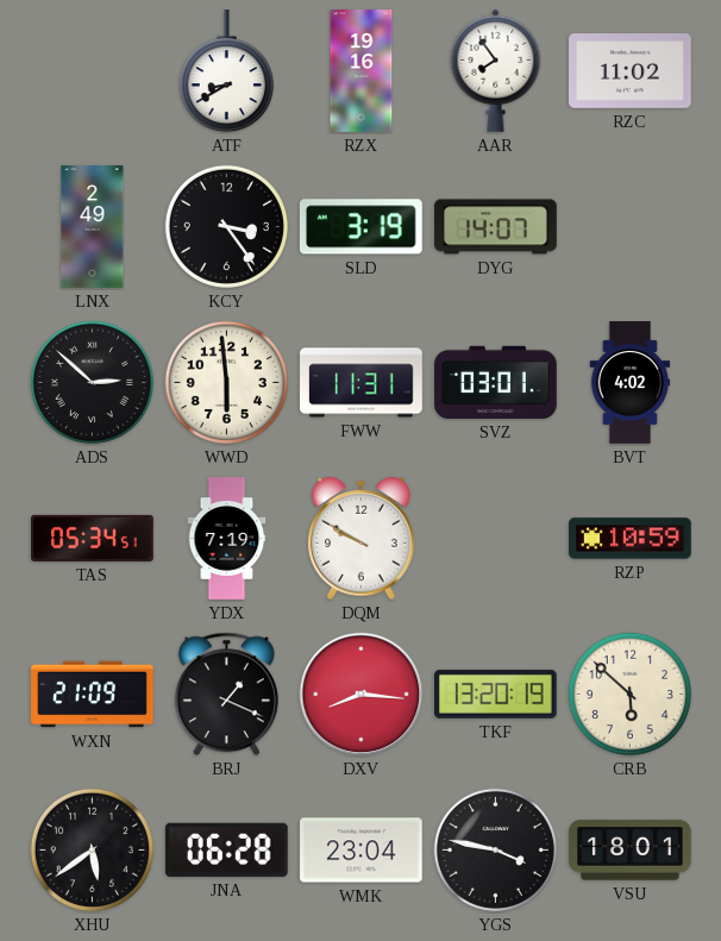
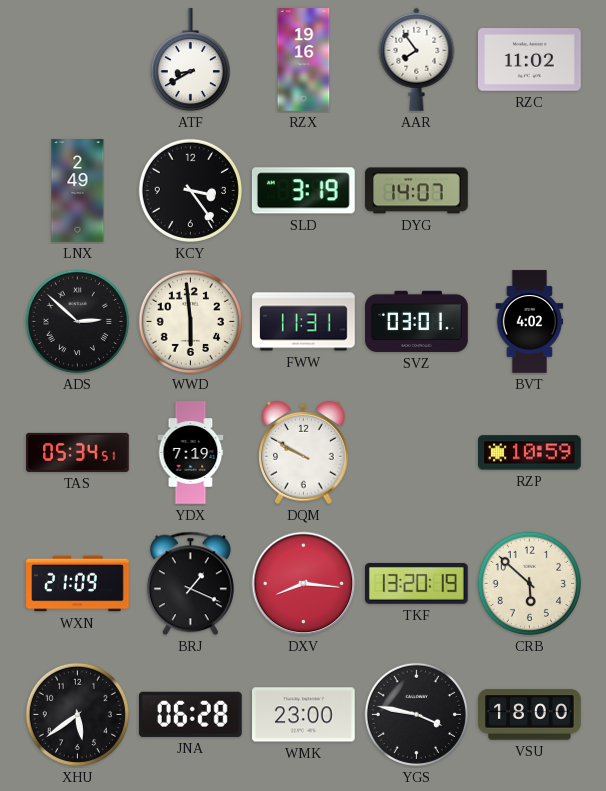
WMK: 23:04 -> 23:00 (304, 715)
VSU: 18:01 -> 18:00 (530, 715)
